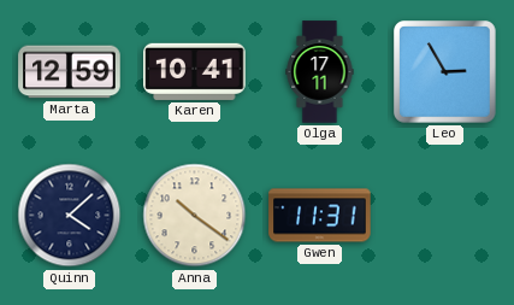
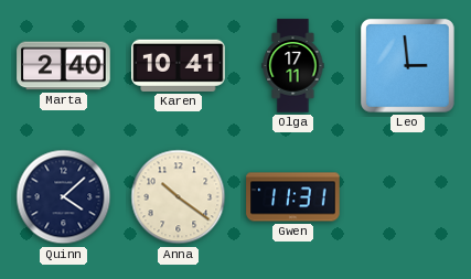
Marta: 12:59 -> 2:40 (64, 66)
Leo: 2:55 -> 2:59 (408, 66)
